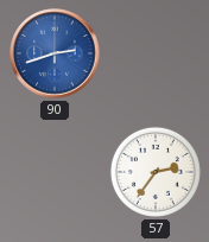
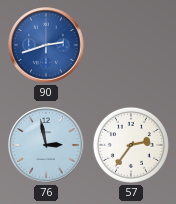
76: none -> 2:58 (46, 145)
